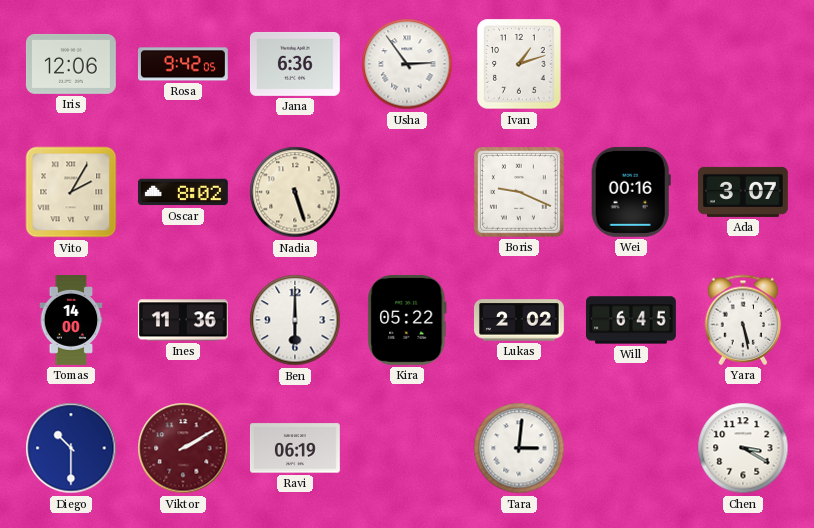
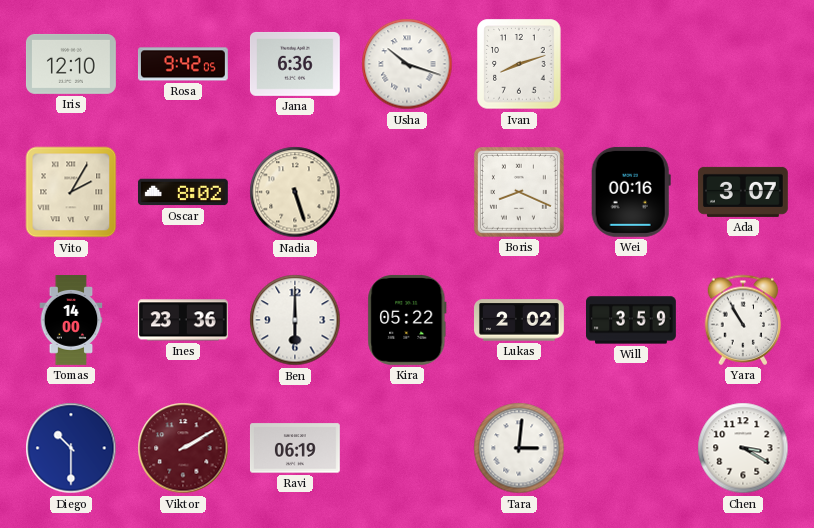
Iris: 12:06 -> 12:10 (71, 64)
Usha: 2:54 -> 10:18 (407, 64)
Ivan: 1:12 -> 8:12 (519, 64)
Boris: 9:19 -> 8:19 (519, 192)
Ines: 11:36 -> 23:36 (183, 320)
Will: 6:45 -> 3:59 (632, 320)
Yara: 5:28 -> 10:55 (743, 320)
